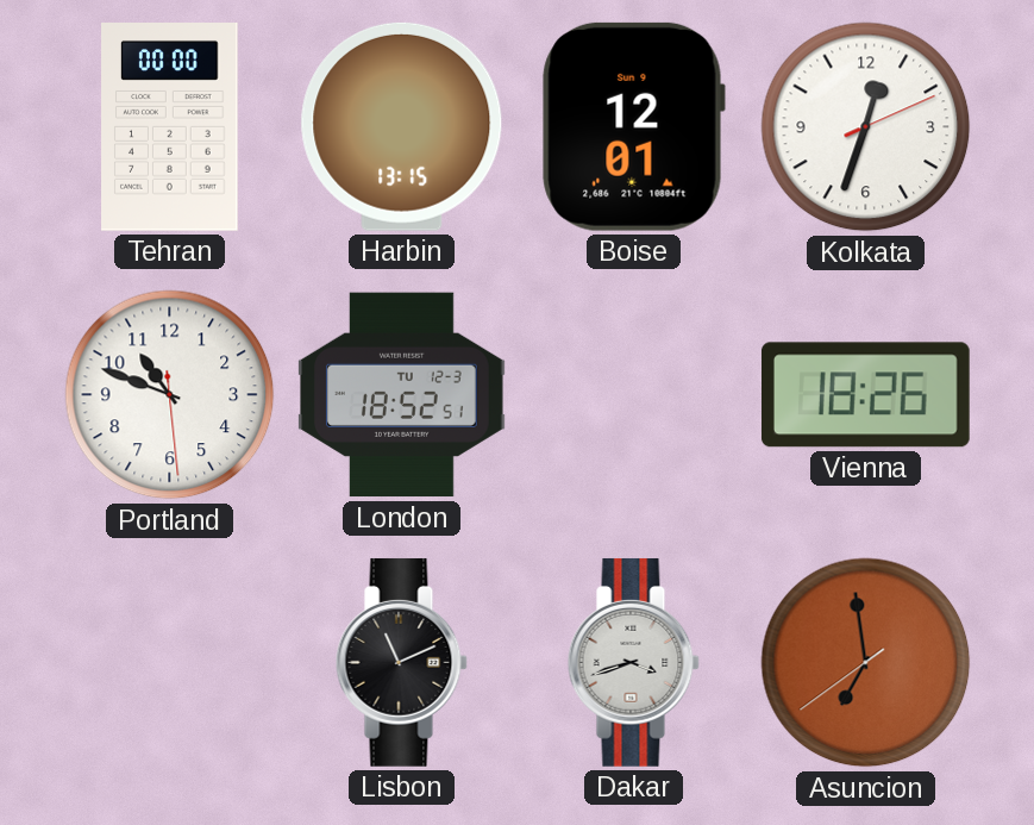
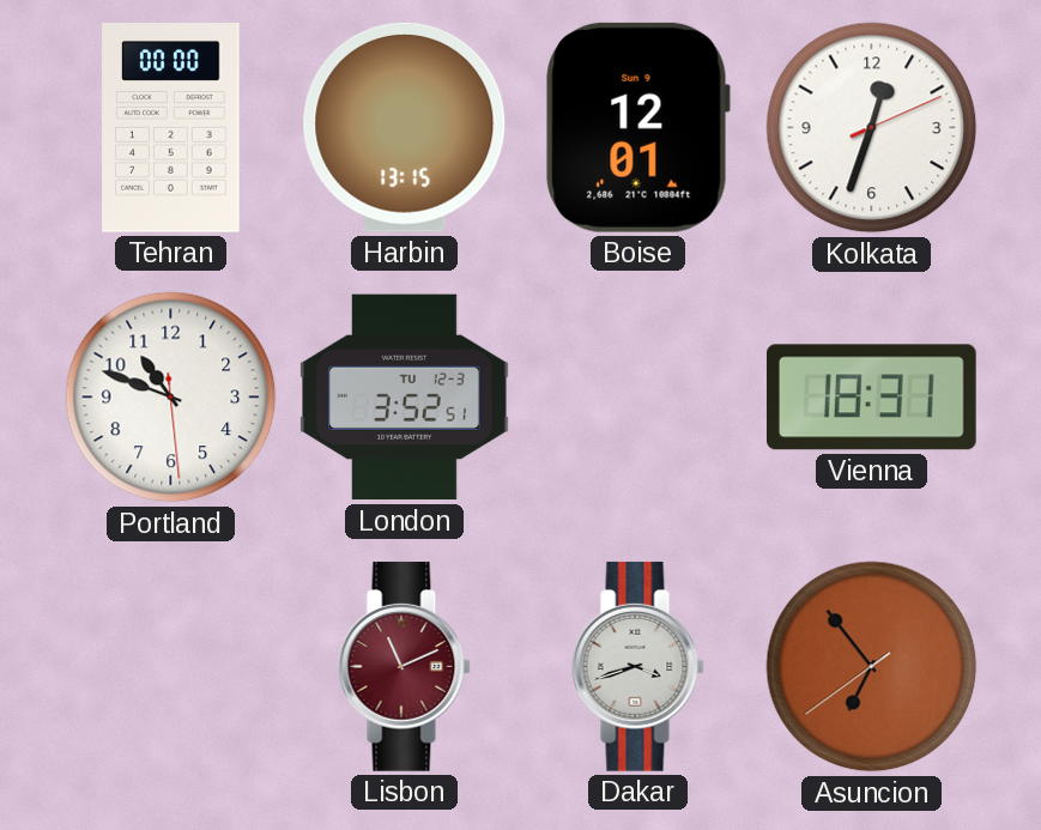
London: 18:52 -> 3:52 (405, 398)
Vienna: 18:26 -> 18:31 (871, 398)
Lisbon dial: black -> burgundy (404, 667)
Asuncion: 6:58 -> 6:53 (872, 667)
